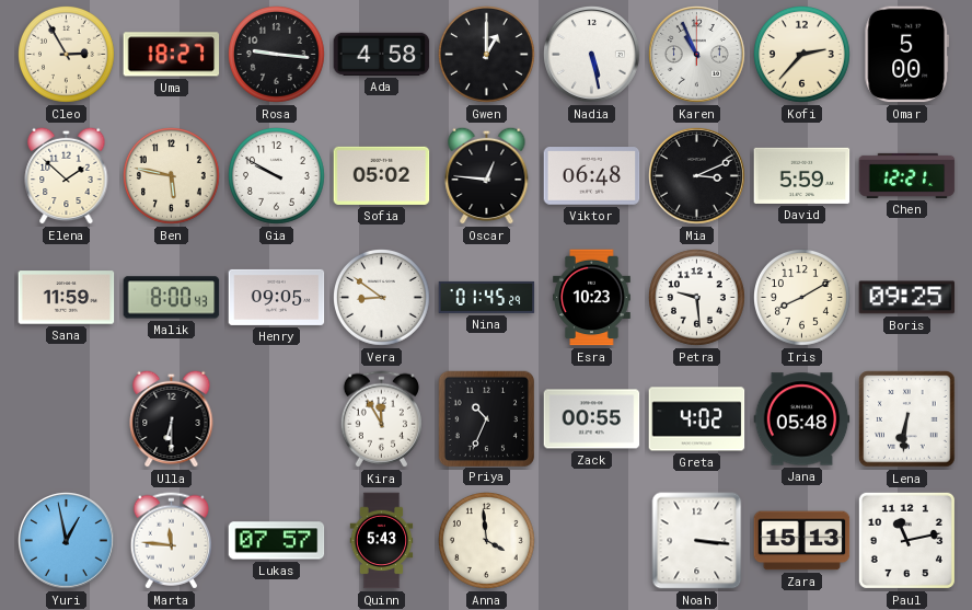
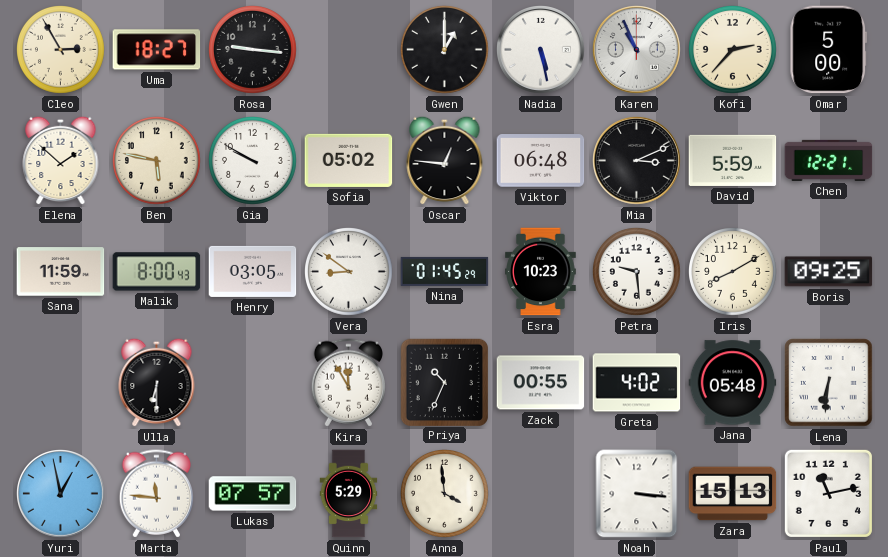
Ada: 4:58 -> none (382, 54)
Henry: 09:05 -> 03:05 (253, 271)
Quinn: 5:43 -> 5:29 (349, 494)
